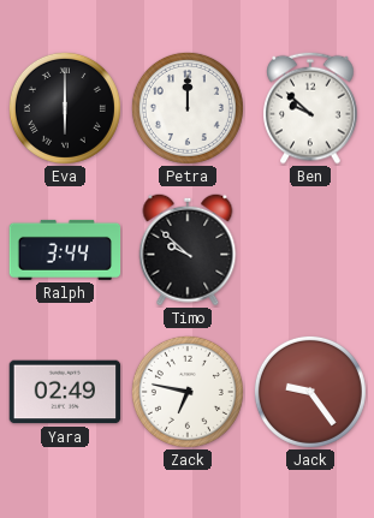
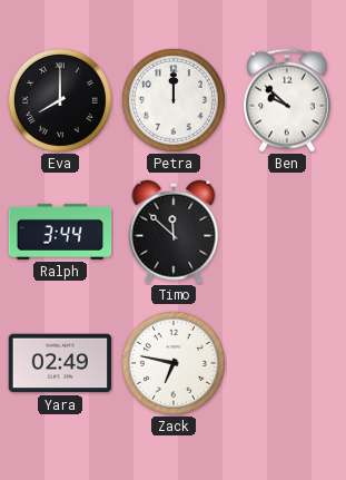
Eva: 6:00 -> 8:00 (60, 100)
Timo: 9:52 -> 11:52 (174, 232)
Jack: 9:24 -> none (310, 392)
